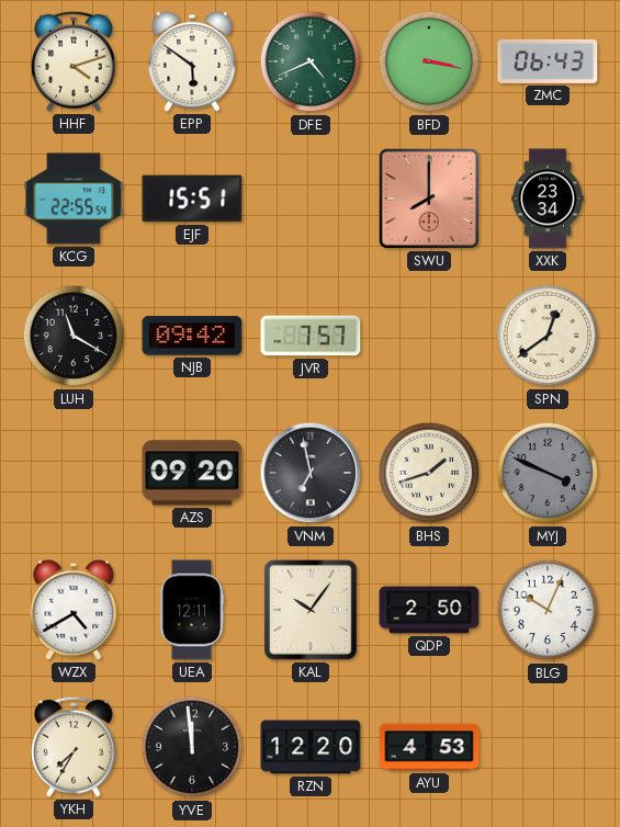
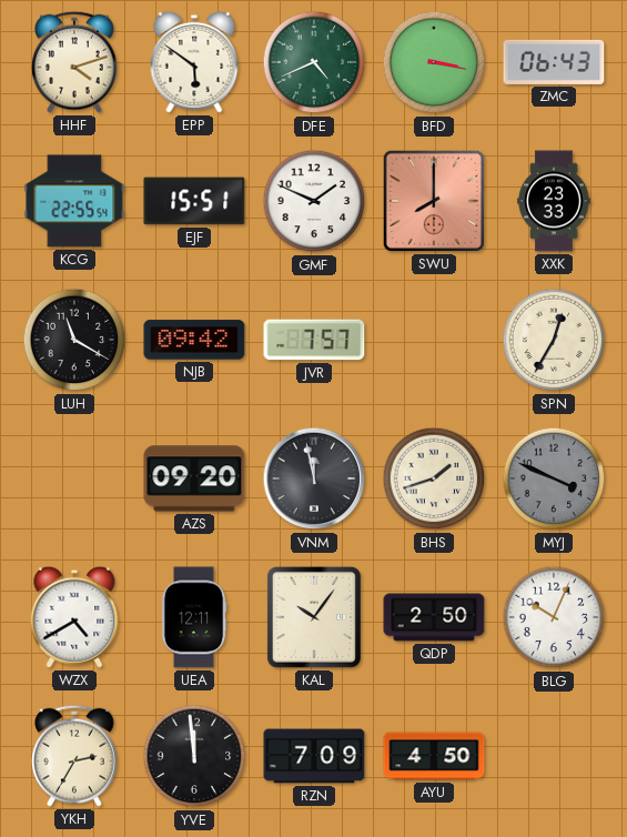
GMF: none -> 1:49 (314, 201)
XXK: 23:34 -> 23:33 (554, 201)
SPN: 12:39 -> 12:35 (554, 340)
VNM: 6:58 -> 11:58 (314, 478)
YKH: 7:35 -> 2:35 (74, 756)
RZN: 12:20 -> 7:09 (314, 756)
AYU: 4:53 -> 4:50 (434, 756)
